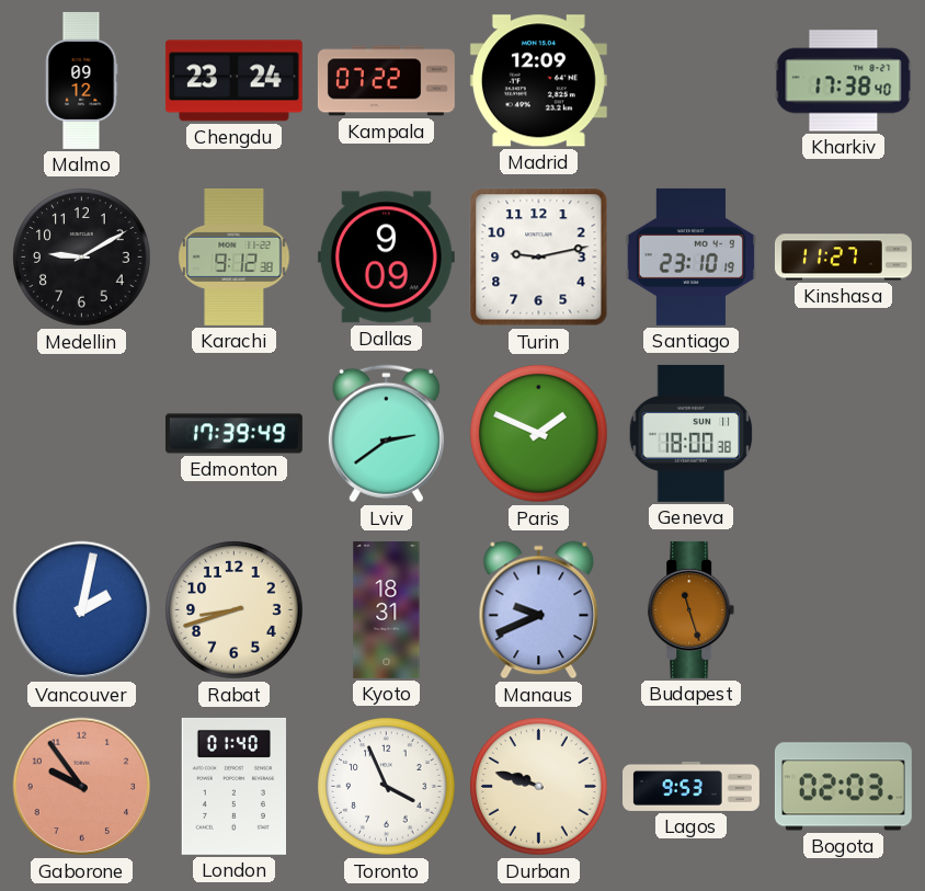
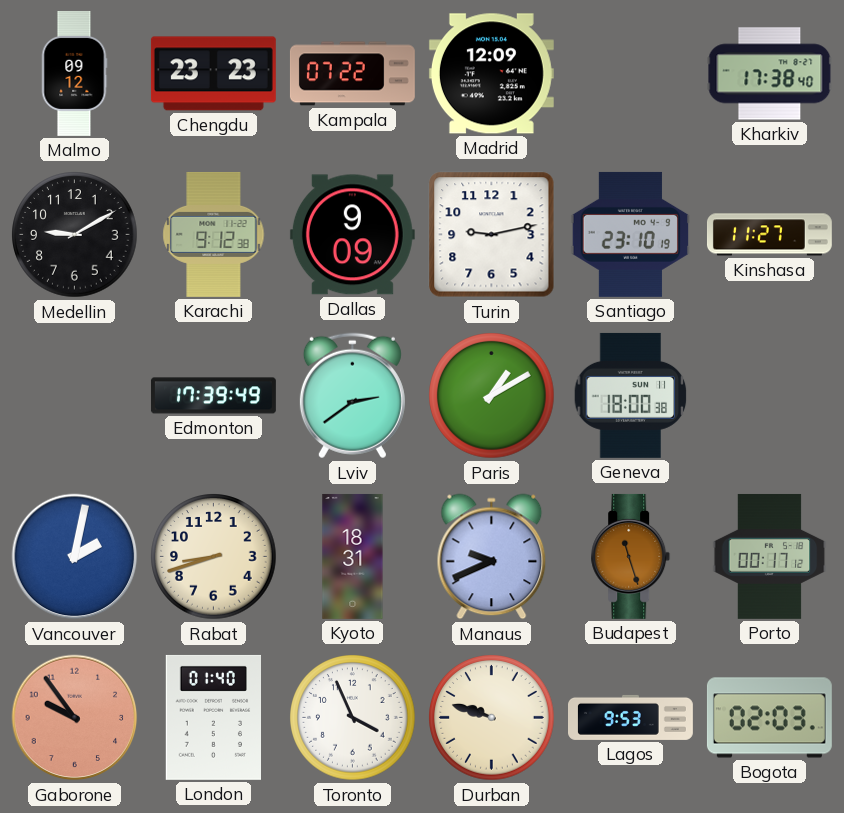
Chengdu: 23:24 -> 23:23 (213, 74)
Paris: 1:49 -> 1:10 (492, 396)
Porto: none -> 00:17 (770, 556)
